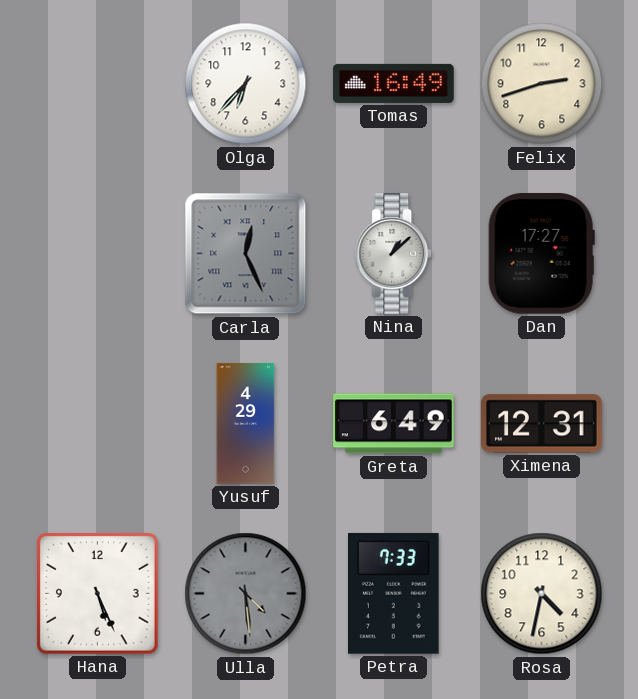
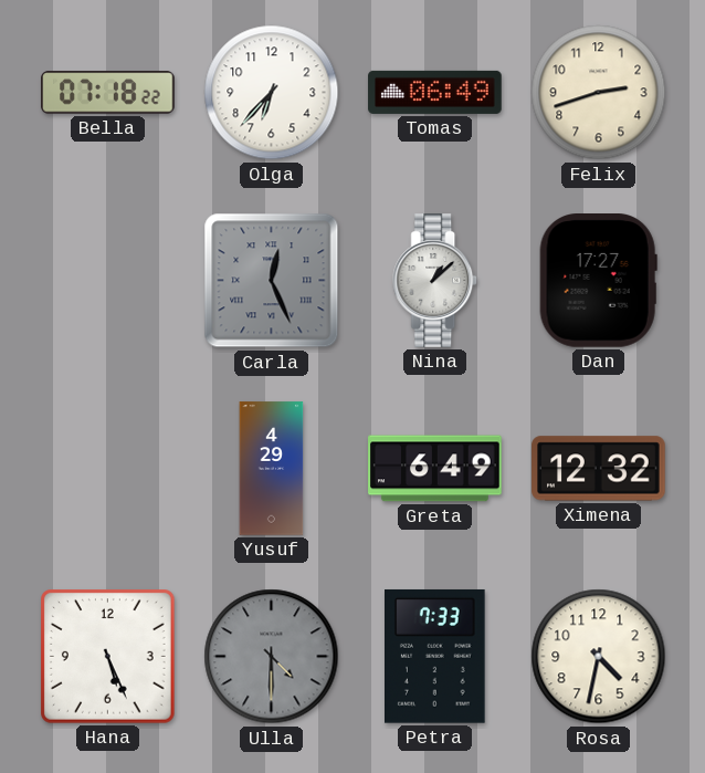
Bella: none -> 07:18 (108, 93)
Tomas: 16:49 -> 06:49 (435, 92)
Ximena: 12:31 -> 12:32 (599, 469)
Ulla: 4:29 -> 4:30 (272, 657)
